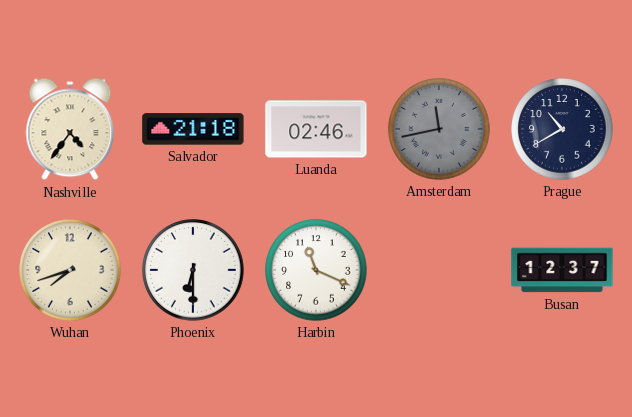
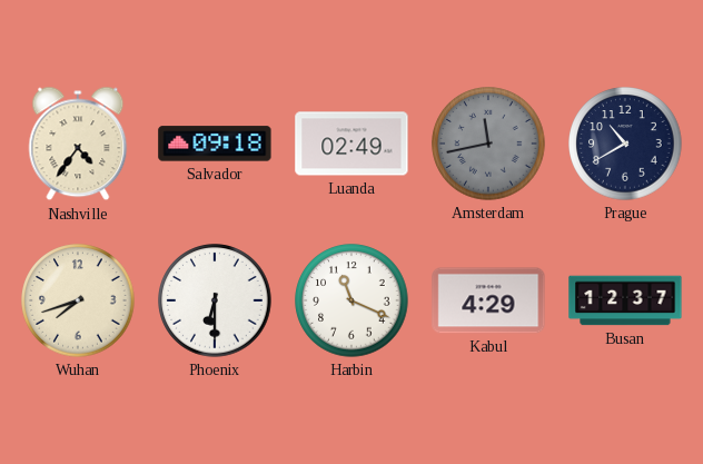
Salvador: 21:18 -> 09:18 (215, 144)
Luanda: 02:46 -> 02:49 (351, 144)
Kabul: none -> 4:29 (488, 300)
